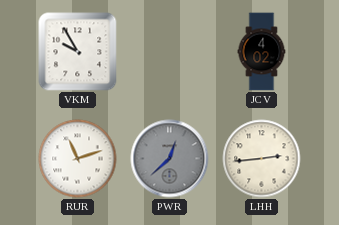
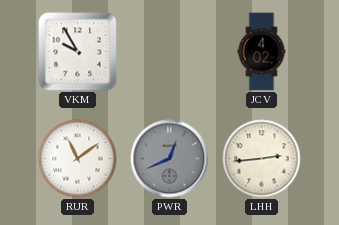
RUR: 11:12 -> 11:09 (78, 159)
PWR: 12:38 -> 12:41 (170, 159)
